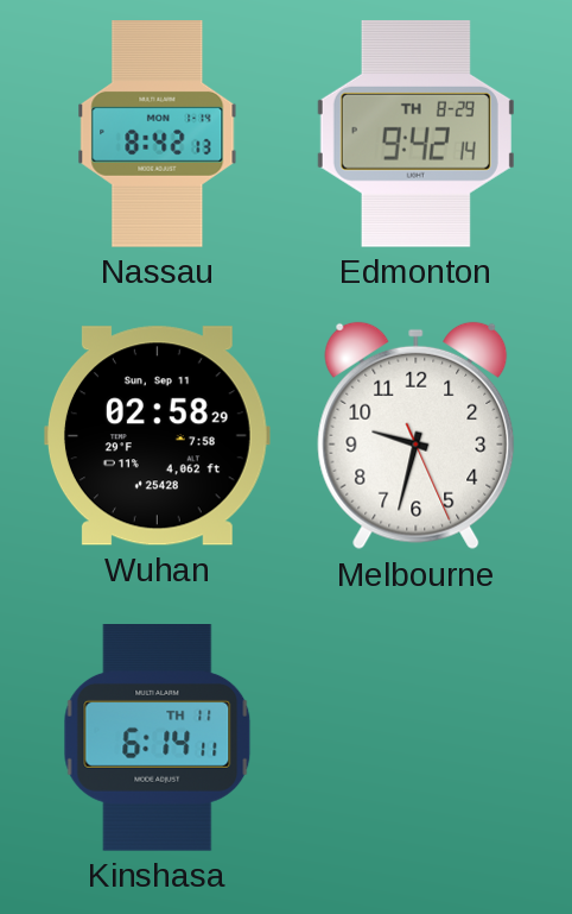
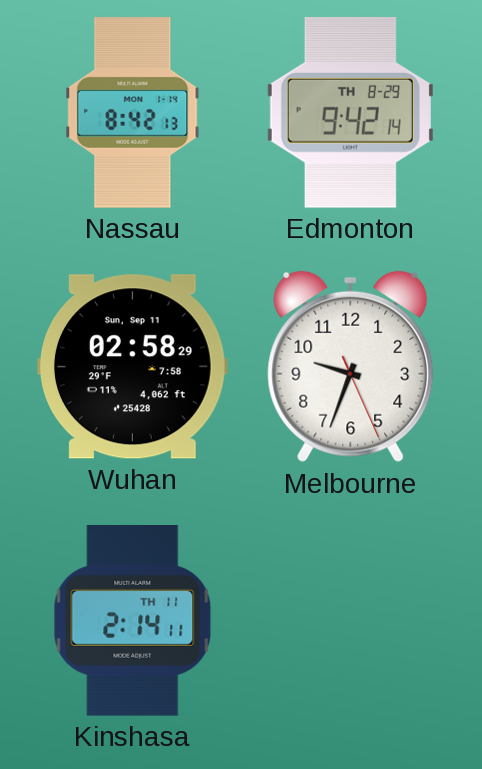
Melbourne: 9:32 -> 9:33 (351, 367)
Kinshasa: 6:14 -> 2:14 (133, 621)
